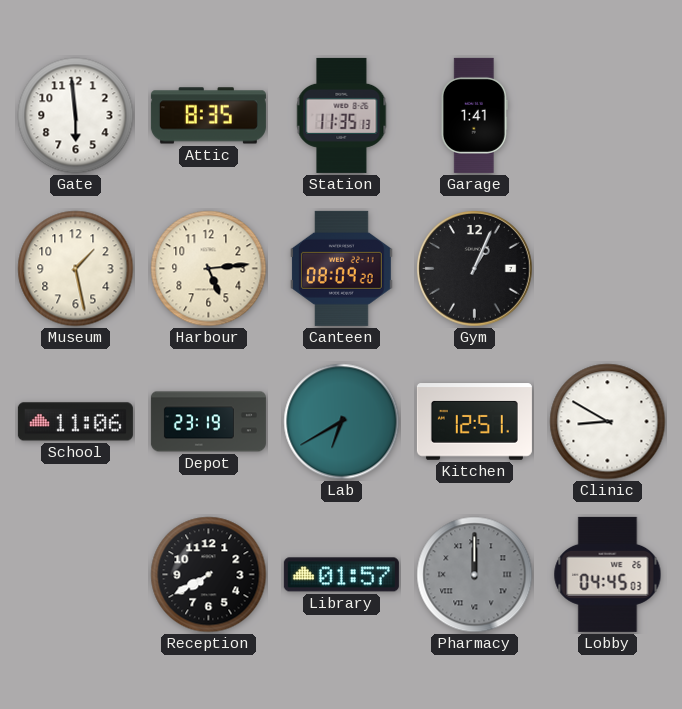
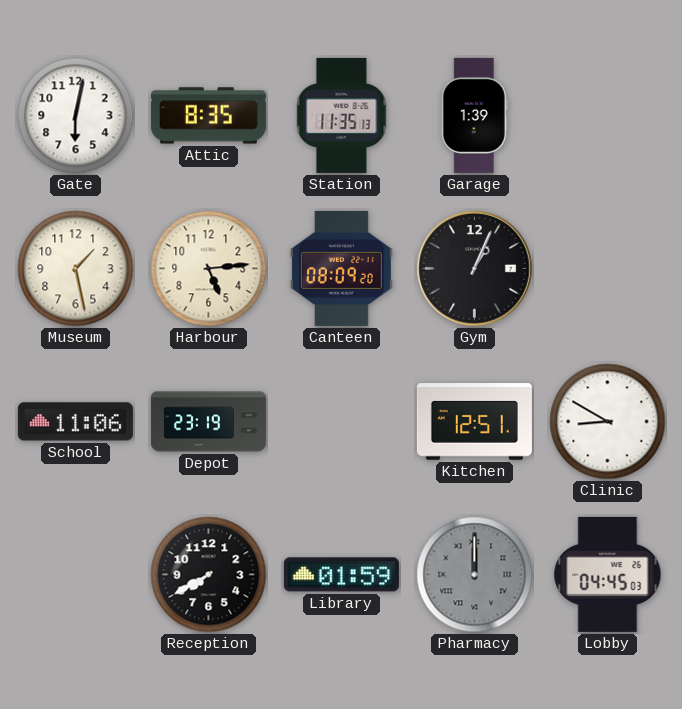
Gate: 5:59 -> 6:02 (76, 116)
Garage: 1:41 -> 1:39 (474, 115)
Lab: 6:40 -> none (342, 422)
Library: 01:57 -> 01:59 (341, 575)
